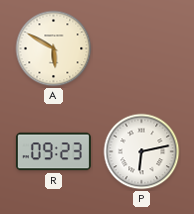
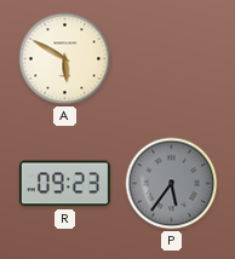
P: 6:13 -> 5:36 (172, 184)
P dial: white -> grey (172, 184)
